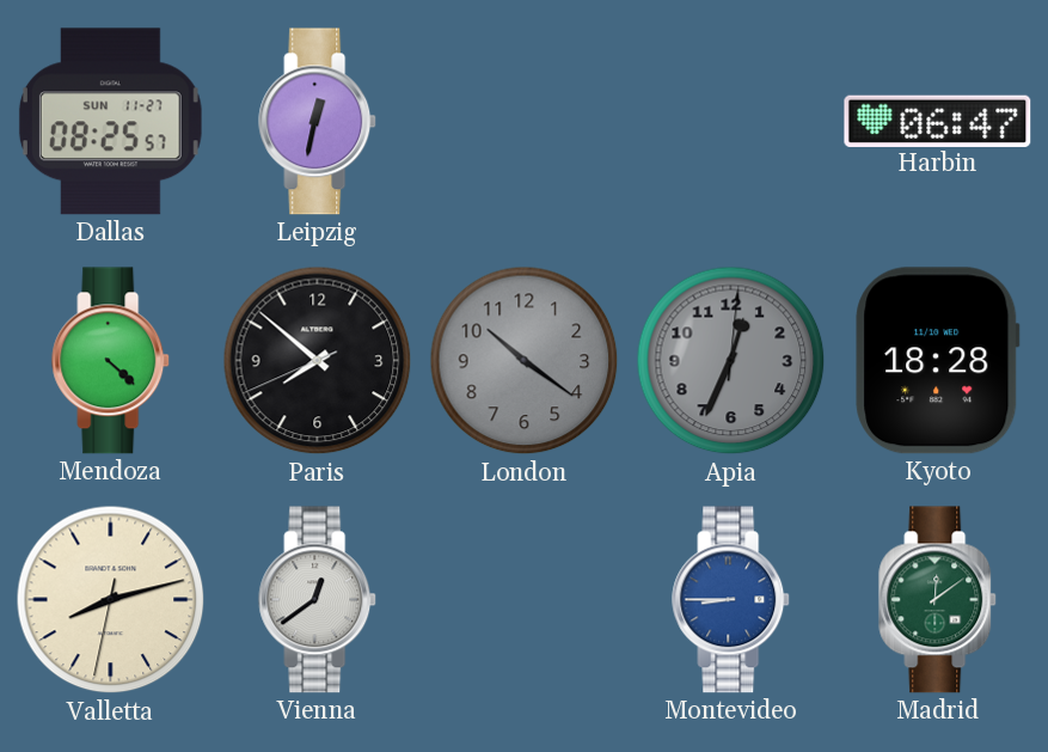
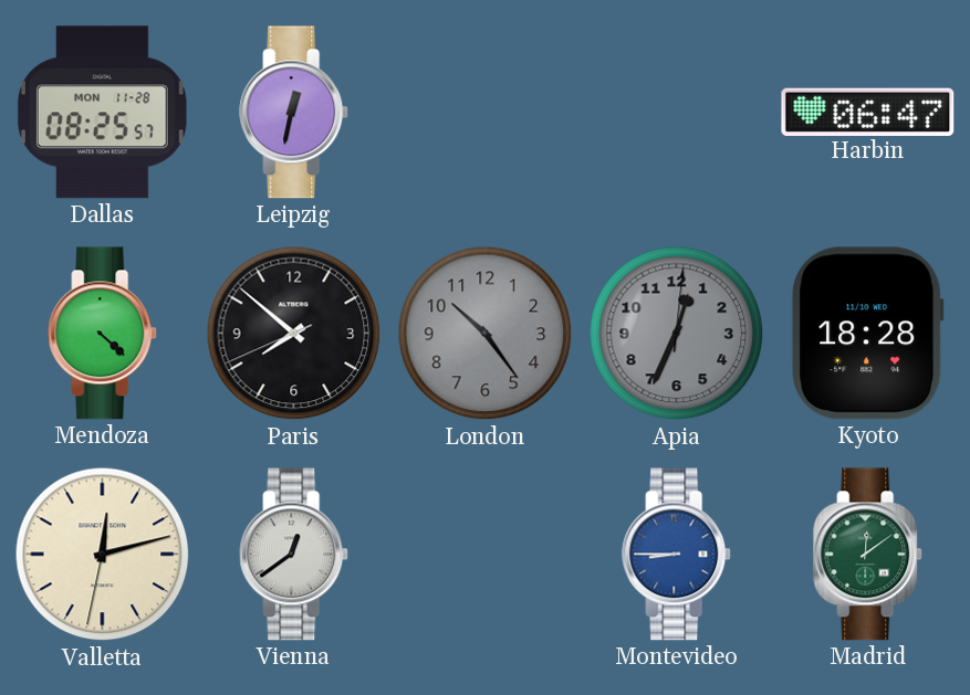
Dallas date: SUN 11-27 -> MON 11-28 (102, 113)
London: 10:21 -> 10:24 (486, 334)
Valletta: 8:12 -> 12:12 (103, 555)
